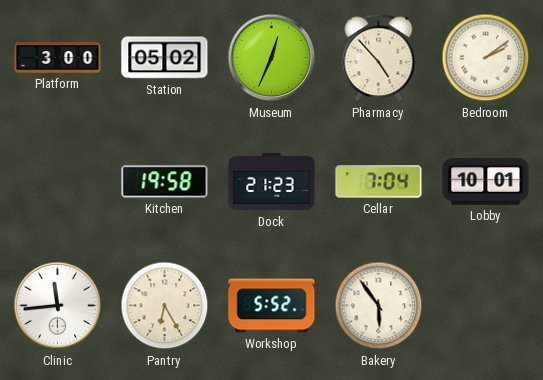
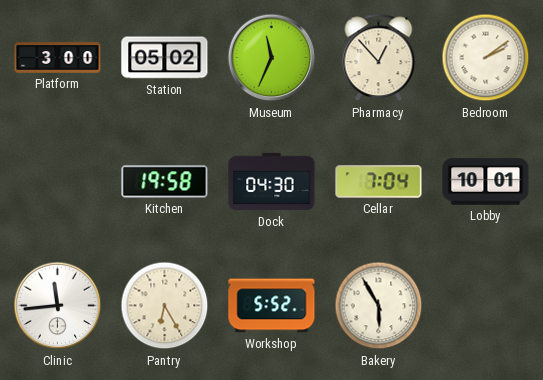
Museum: 12:34 -> 11:34 (272, 58)
Pharmacy: 4:53 -> 12:53 (379, 58)
Dock: 21:23 -> 04:30 (272, 182)
Bakery: 5:54 -> 5:55 (379, 306)
